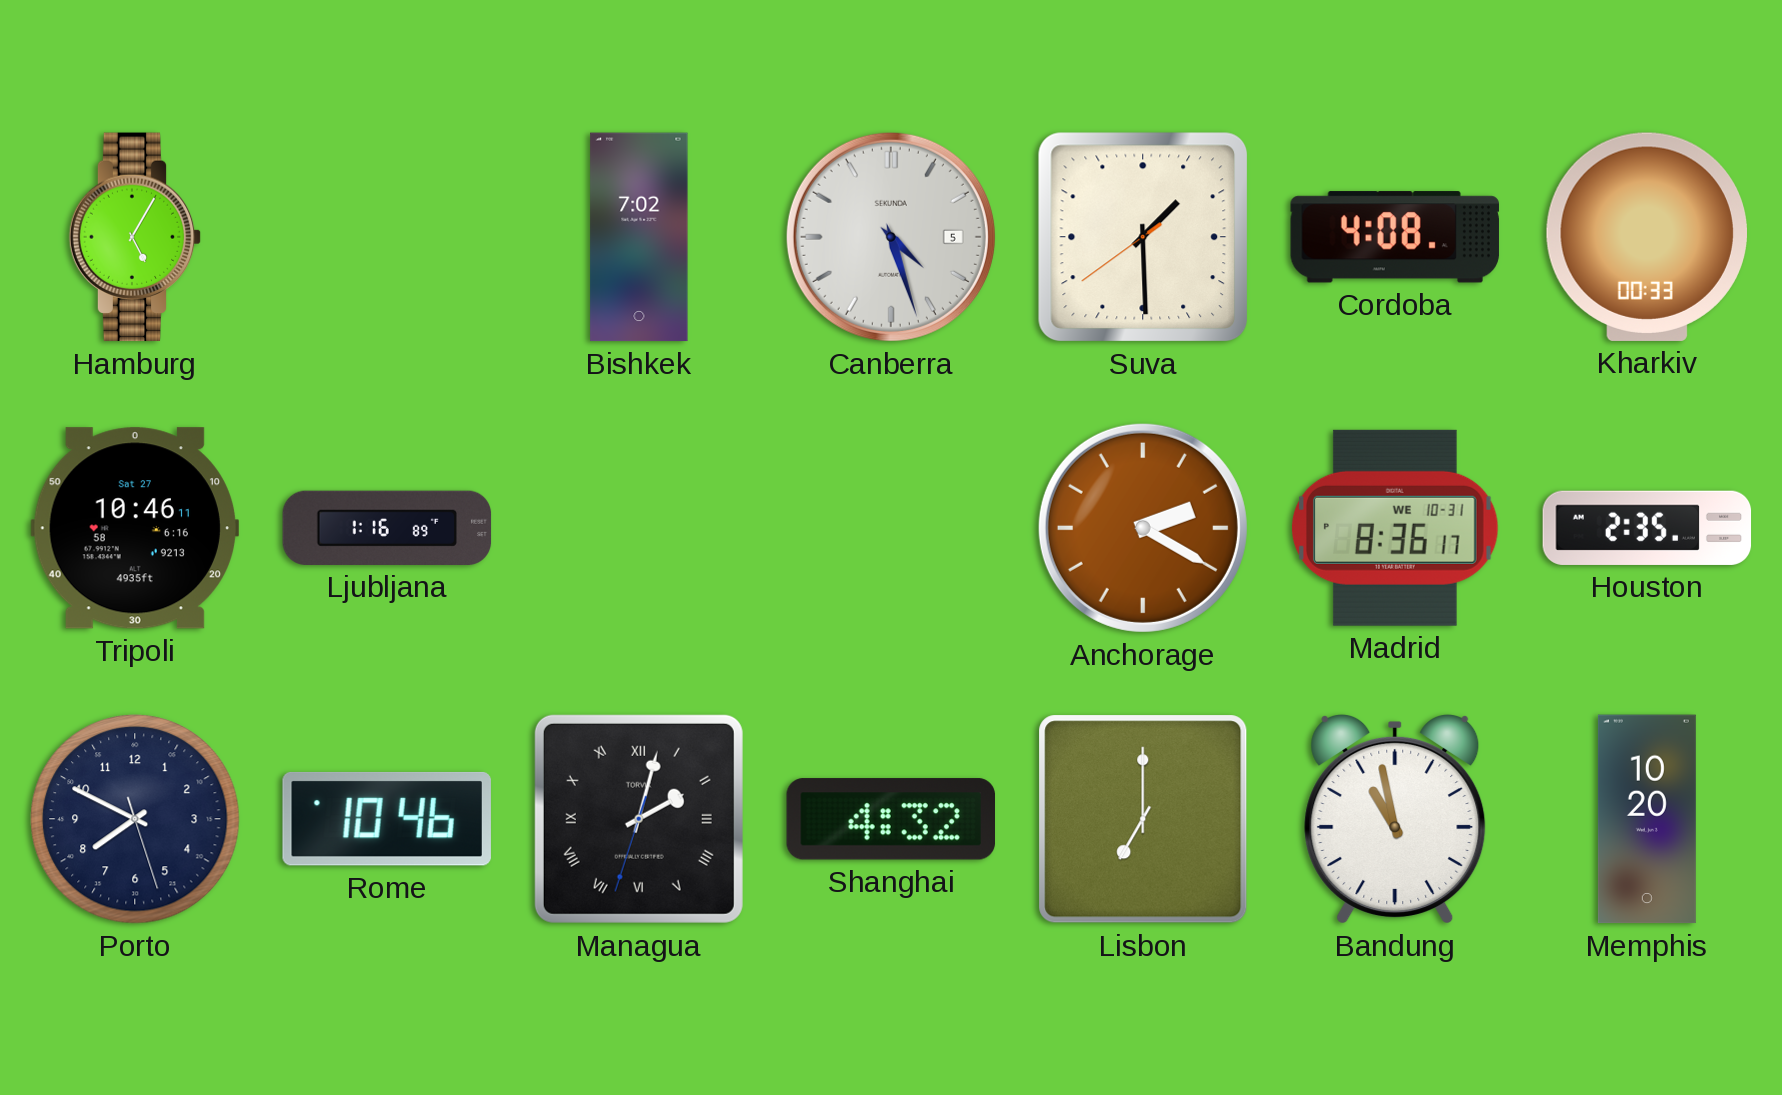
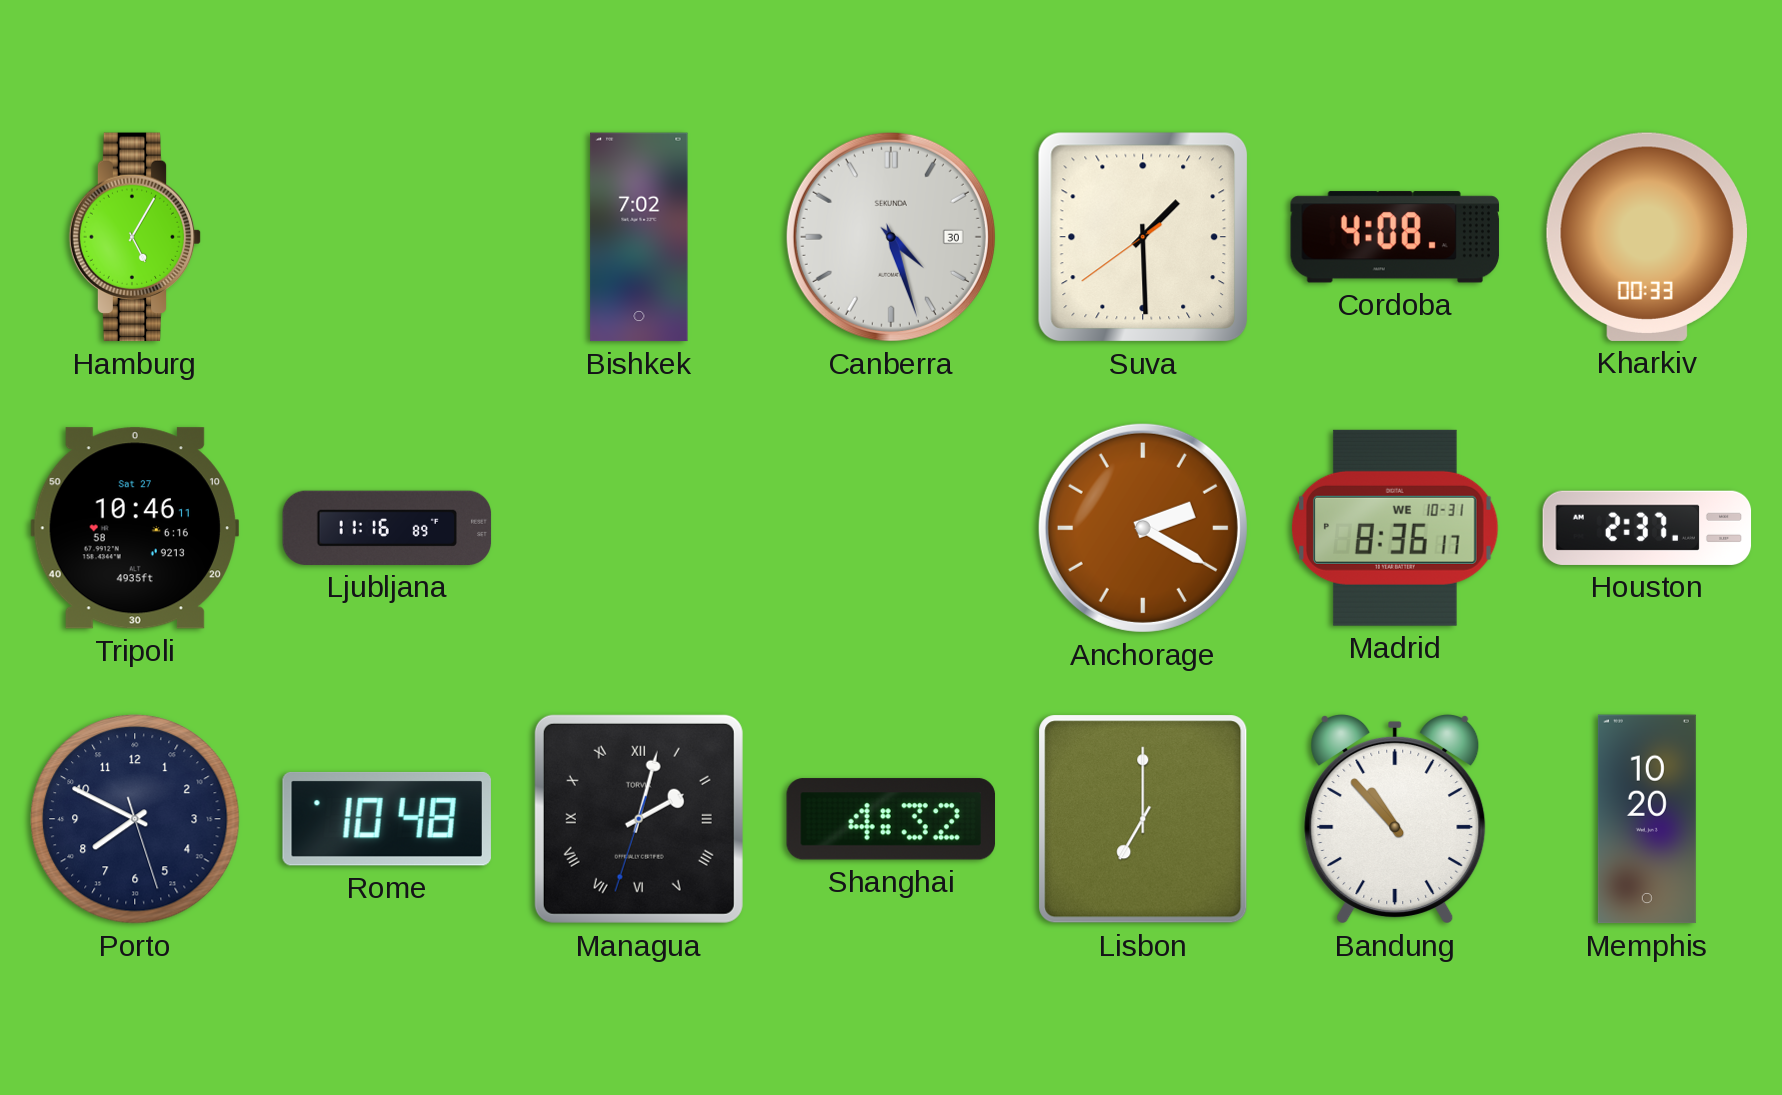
Canberra date: 5 -> 30 (891, 237)
Ljubljana: 1:16 -> 11:16 (387, 528)
Houston: 2:35 -> 2:37 (1647, 528)
Rome: 10:46 -> 10:48 (387, 819)
Bandung: 10:58 -> 10:53 (1395, 819)
